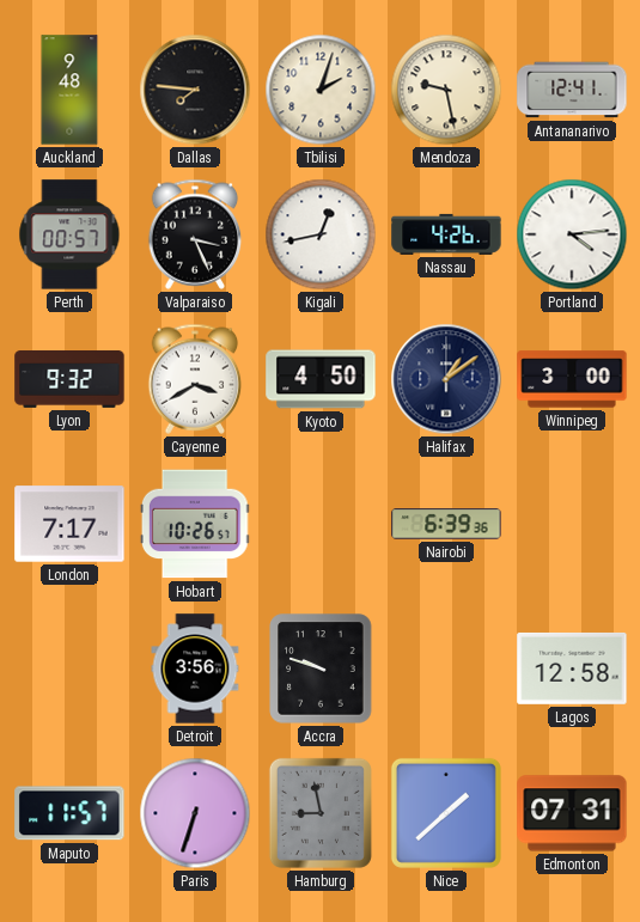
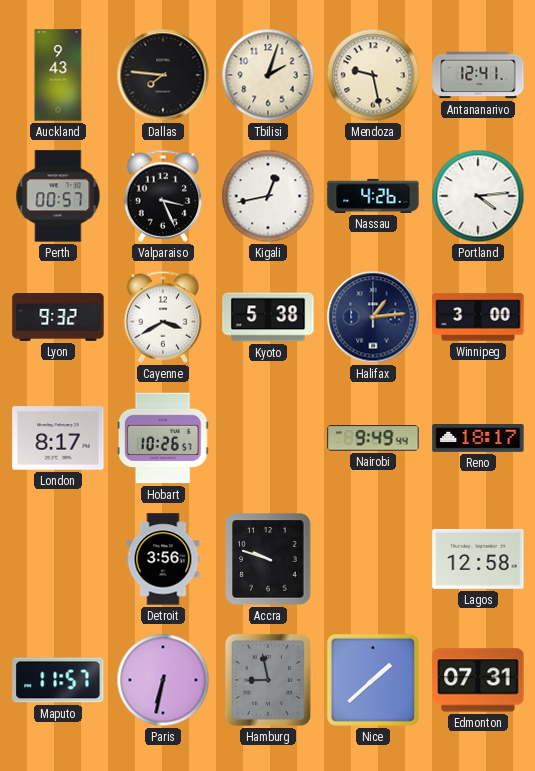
Auckland: 9:48 -> 9:43 (58, 75)
Kyoto: 4:50 -> 5:38 (268, 317)
Halifax: 1:09 -> 1:14 (373, 317)
London: 7:17 -> 8:17 (58, 438)
Nairobi: 6:39 -> 9:49 (373, 438)
Reno: none -> 18:17 (478, 439)
Paris: 6:33 -> 6:32 (163, 680)
